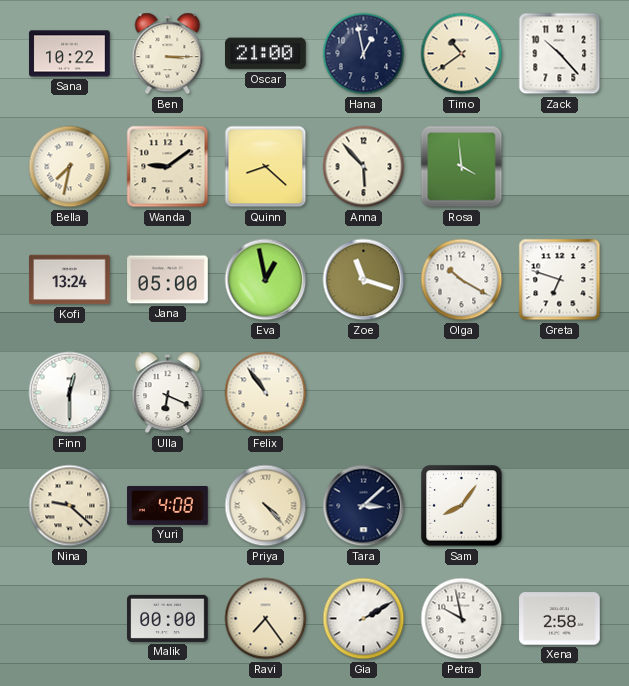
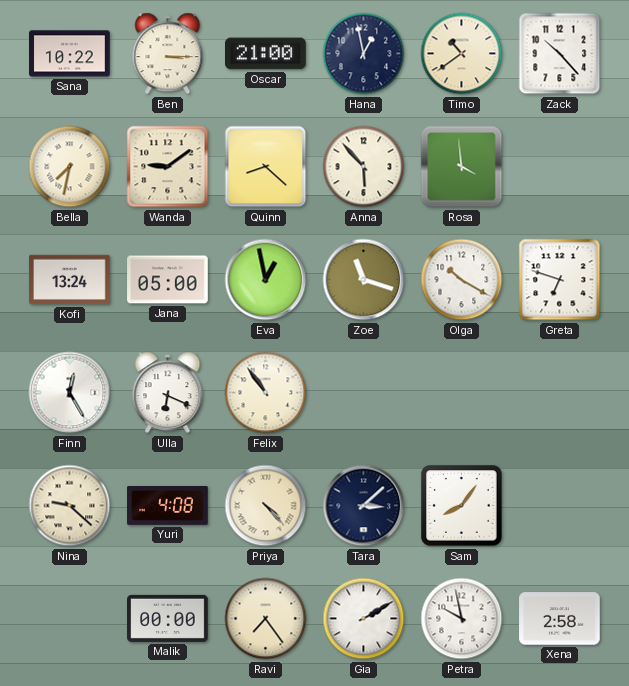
Finn: 12:30 -> 12:25 (70, 393)
